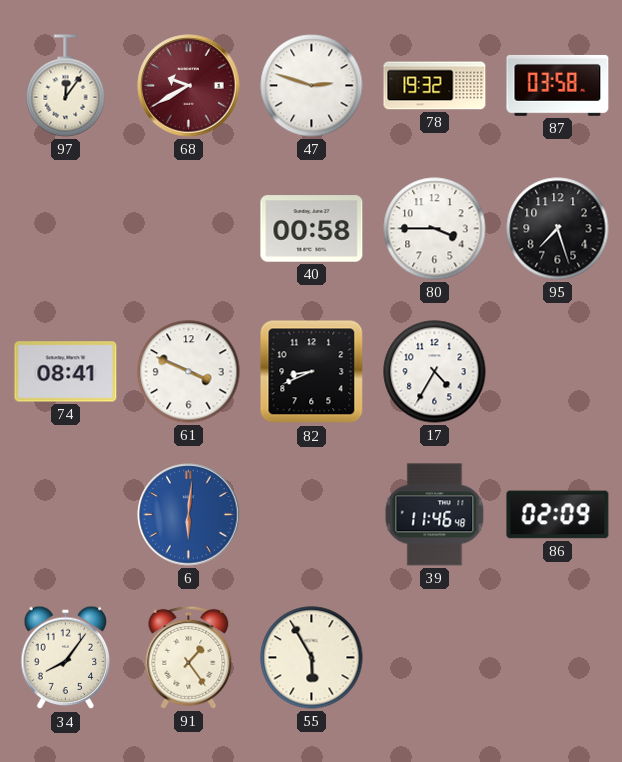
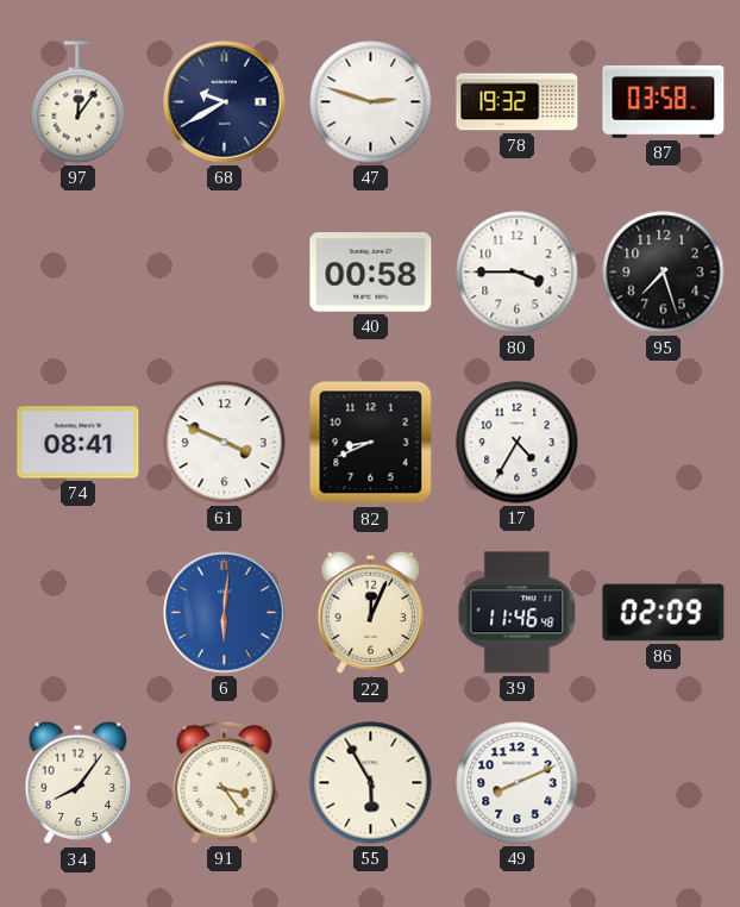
68 dial: burgundy -> navy (225, 102)
22: none -> 12:04 (371, 613)
91: 1:24 -> 3:24 (225, 782)
49: none -> 8:11 (518, 783)
